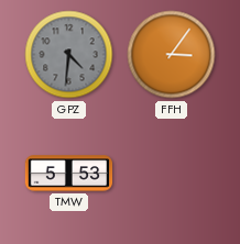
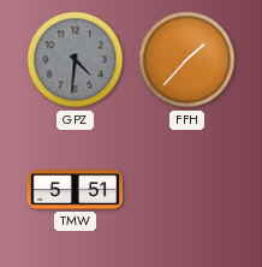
FFH: 3:06 -> 1:37 (187, 60)
TMW: 5:53 -> 5:51 (76, 190)
